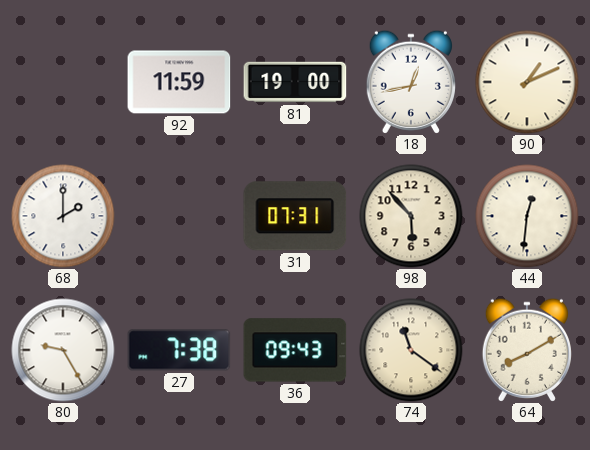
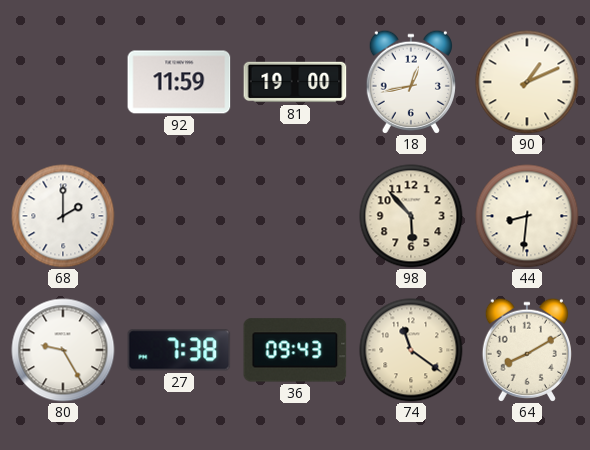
31: 07:31 -> none (295, 216)
44: 12:31 -> 8:31 (527, 216)
